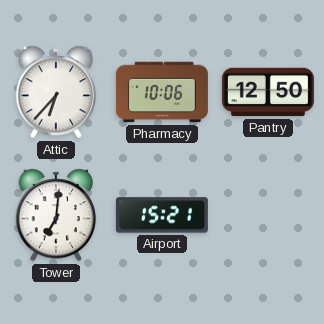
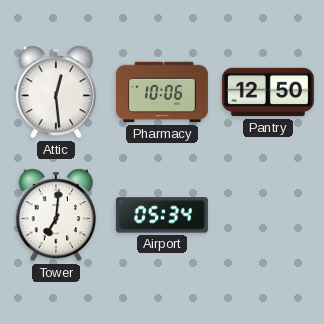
Attic: 6:37 -> 12:29 (56, 92)
Airport: 15:21 -> 05:34 (162, 215)
